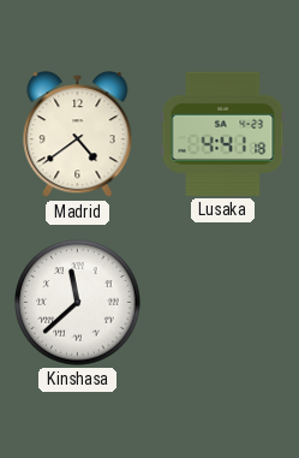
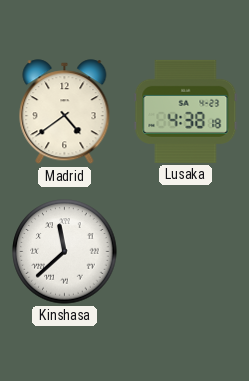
Lusaka: 4:41 -> 4:38 (186, 111)
